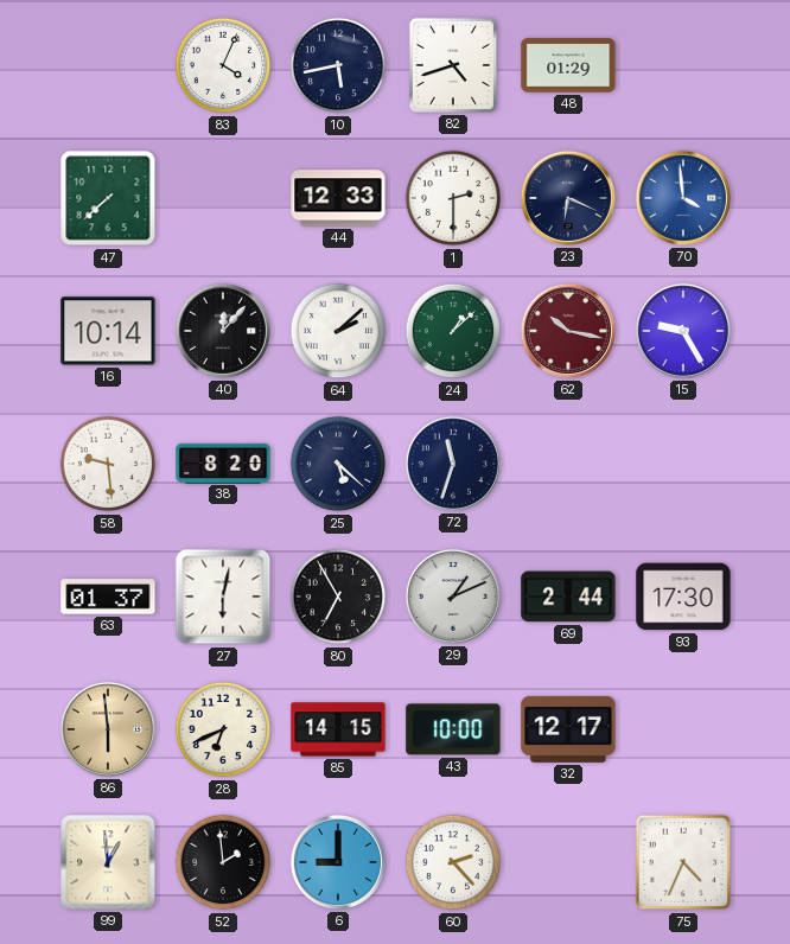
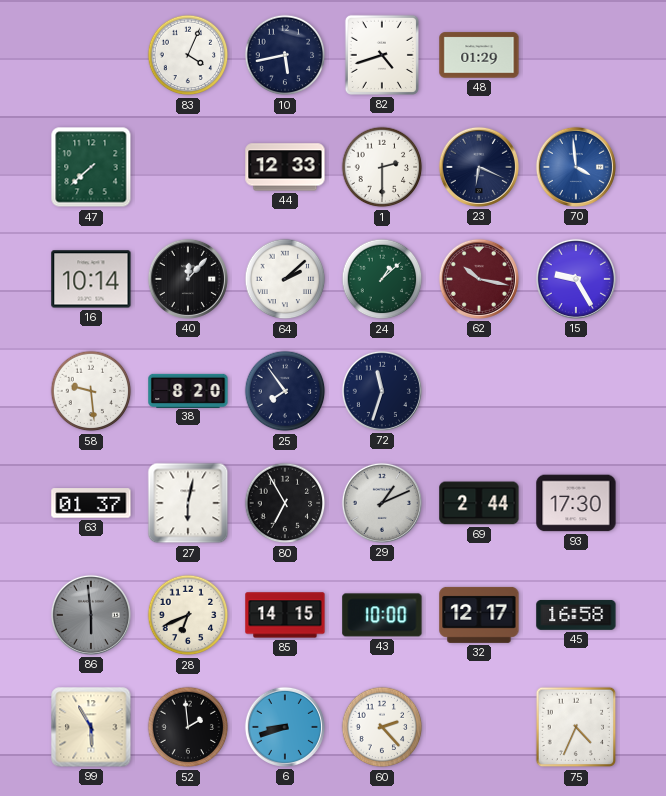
25: 5:22 -> 7:54 (285, 391)
86 dial: champagne -> grey (91, 615)
45: none -> 16:58 (576, 615)
99: 12:59 -> 5:55 (91, 727)
6: 9:00 -> 8:42 (285, 727)
